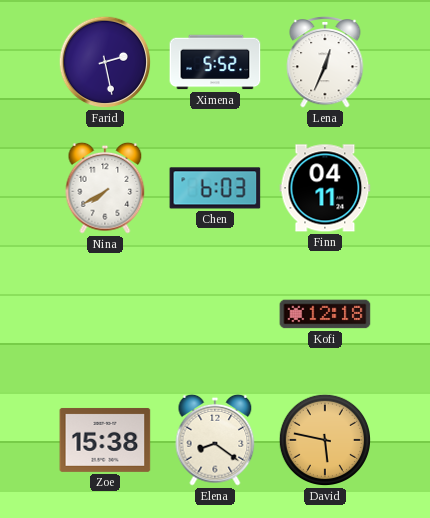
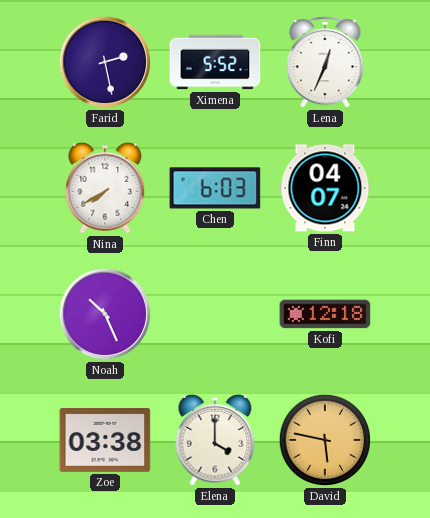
Finn: 04:11 -> 04:07 (325, 188)
Noah: none -> 10:26 (105, 314)
Zoe: 15:38 -> 03:38 (105, 440)
Elena: 8:21 -> 4:00 (215, 440)
